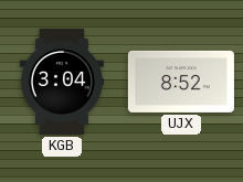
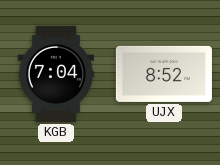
KGB: 3:04 -> 7:04 (56, 74)
